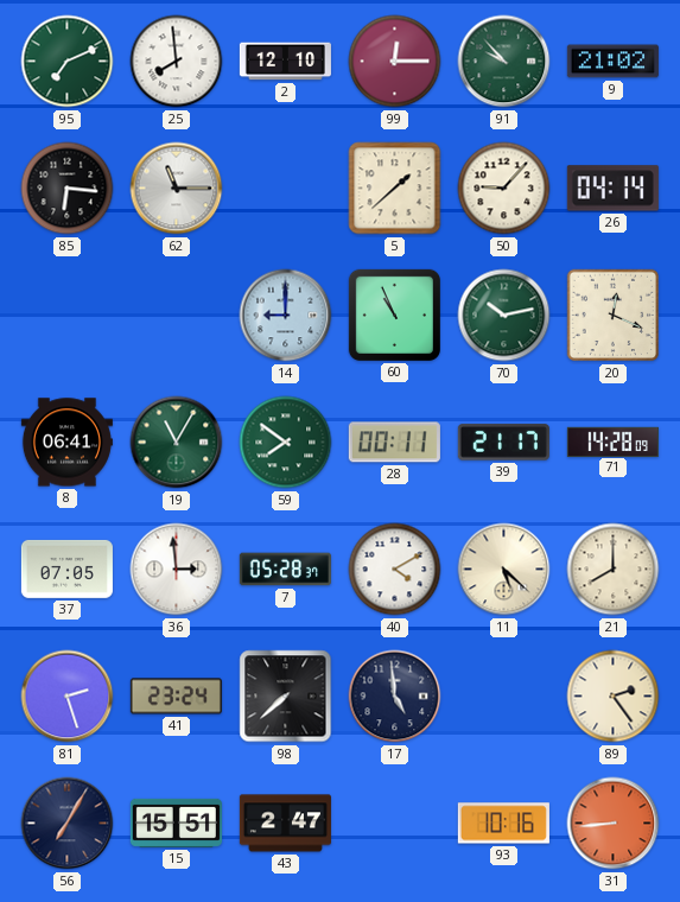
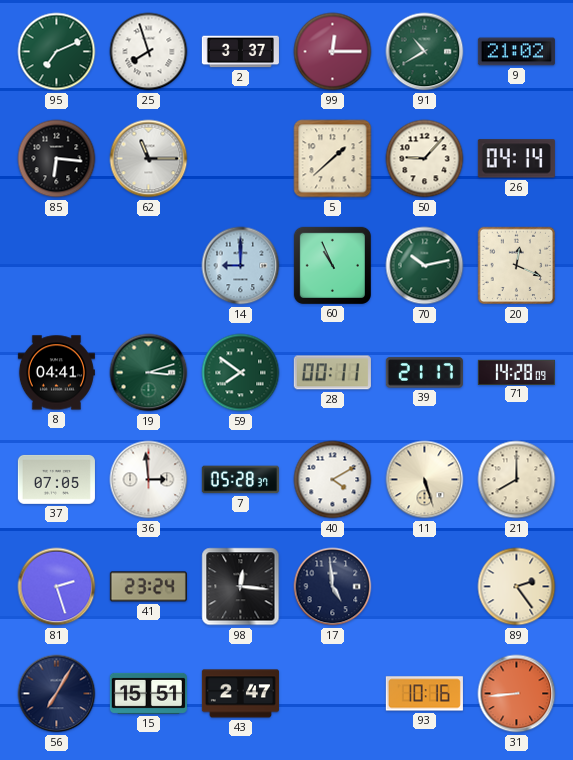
25: 7:59 -> 7:57 (149, 52)
2: 12:10 -> 3:37 (240, 52)
91: 9:53 -> 10:40 (425, 52)
8: 06:41 -> 04:41 (56, 373)
19: 11:05 -> 3:12 (149, 373)
11: 5:22 -> 5:27 (425, 480)
98: 7:38 -> 12:16 (241, 587)
